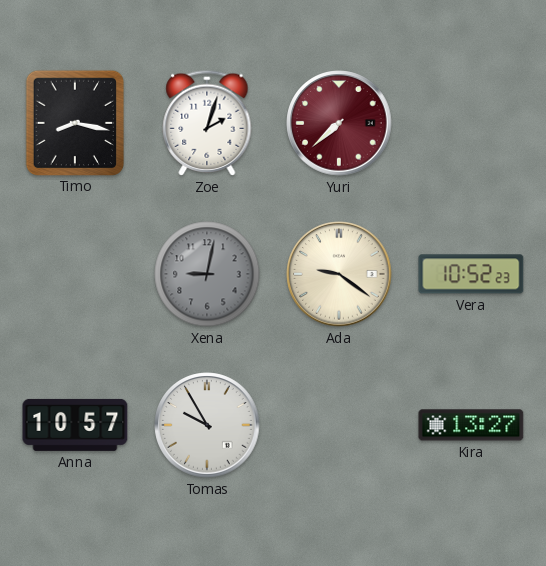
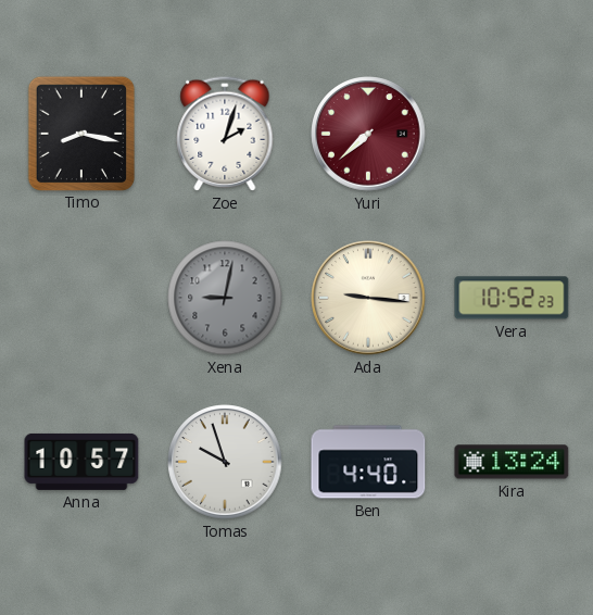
Ada: 9:21 -> 9:16 (368, 298)
Tomas: 9:55 -> 9:57 (225, 462)
Ben: none -> 4:40 (368, 462)
Kira: 13:27 -> 13:24 (512, 462)
